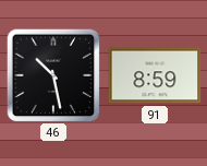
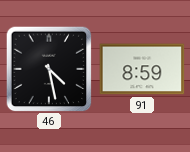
46: 10:28 -> 4:28 (49, 69)
